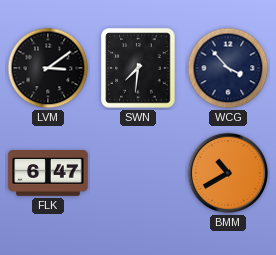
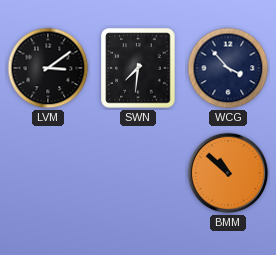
FLK: 6:47 -> none (48, 174)
BMM: 10:40 -> 10:52 (228, 173)
